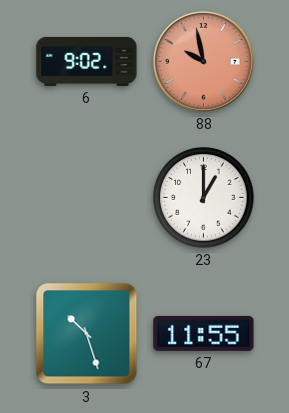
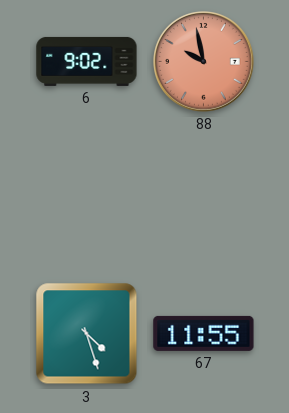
23: 1:00 -> none (204, 198)
3: 10:27 -> 4:27 (87, 334)
